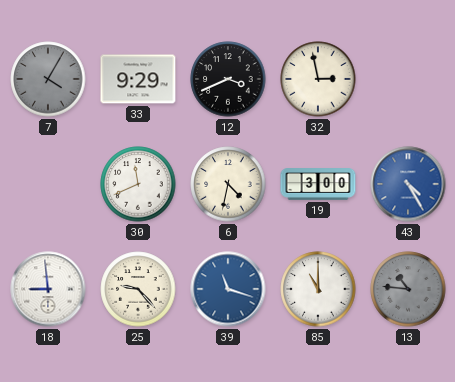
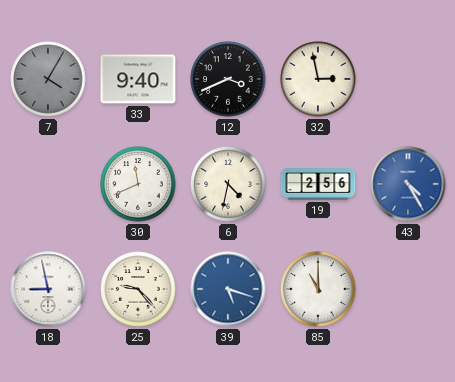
33: 9:29 -> 9:40 (138, 79)
19: 3:00 -> 2:56 (318, 184)
18: 8:59 -> 8:58 (48, 289)
39: 11:18 -> 5:18 (228, 289)
13: 10:46 -> none (408, 289)
